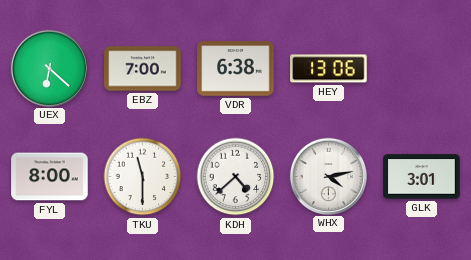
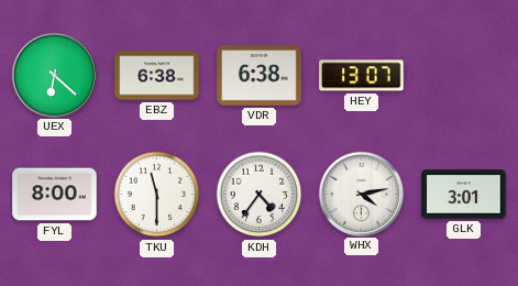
EBZ: 7:00 -> 6:38 (157, 76)
HEY: 13:06 -> 13:07 (362, 76)
KDH: 4:38 -> 4:36 (260, 195)
